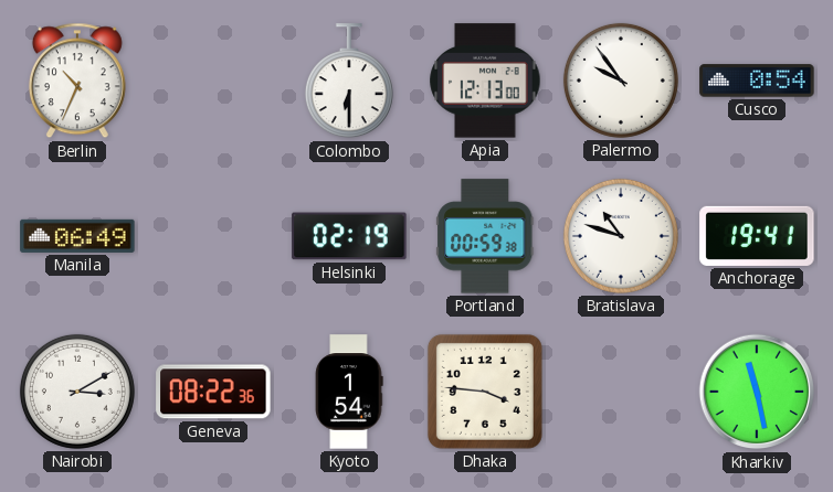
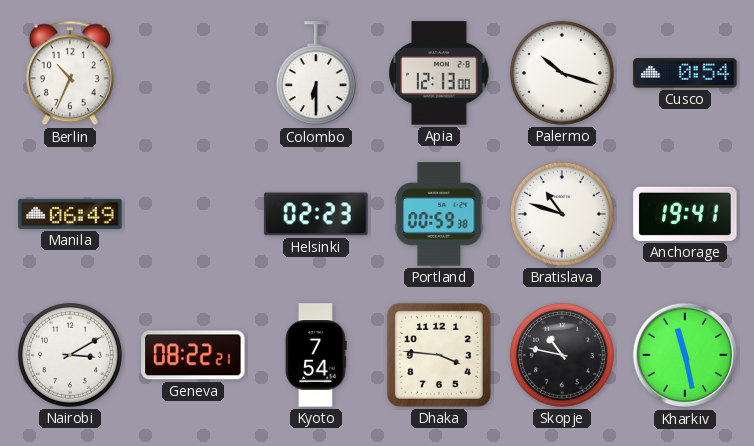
Palermo: 9:54 -> 10:18 (562, 73)
Helsinki: 02:19 -> 02:23 (316, 214)
Geneva: 08:22:36 -> 08:22:21 (193, 355)
Kyoto: 1:54 -> 7:54 (316, 355)
Skopje: none -> 10:47 (562, 355)
